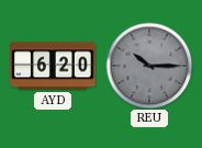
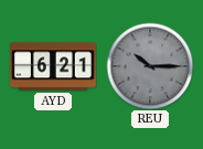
AYD: 6:20 -> 6:21 (54, 66)
